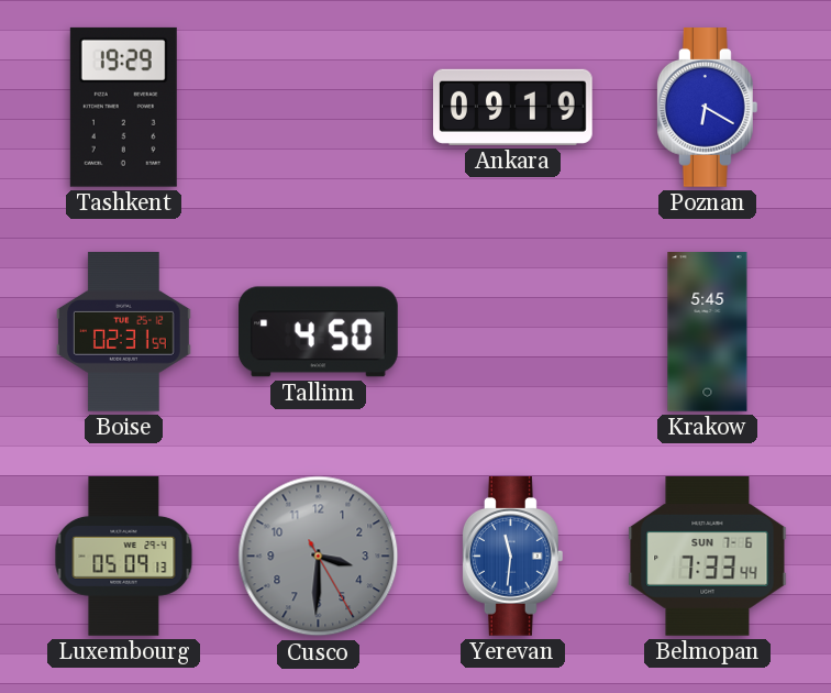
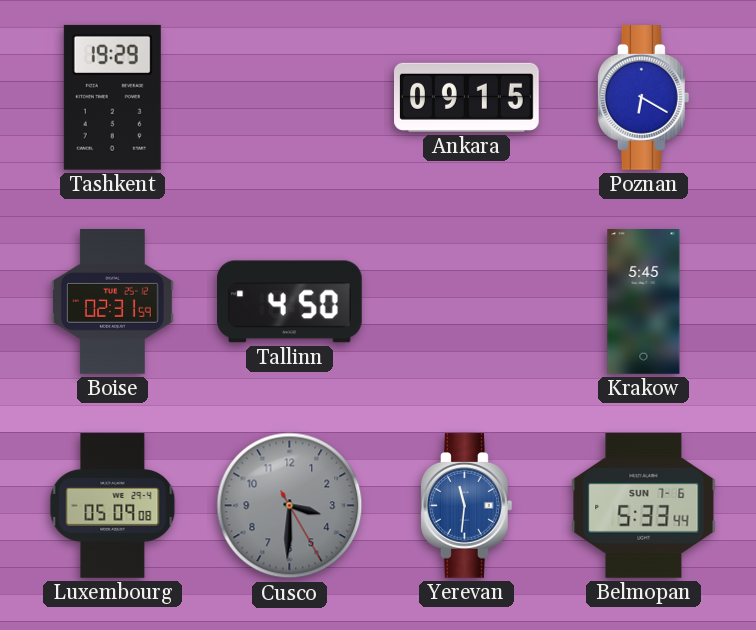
Ankara: 09:19 -> 09:15 (467, 97)
Luxembourg: 05:09:13 -> 05:09:08 (113, 506)
Belmopan: 7:33 -> 5:33 (644, 506)
